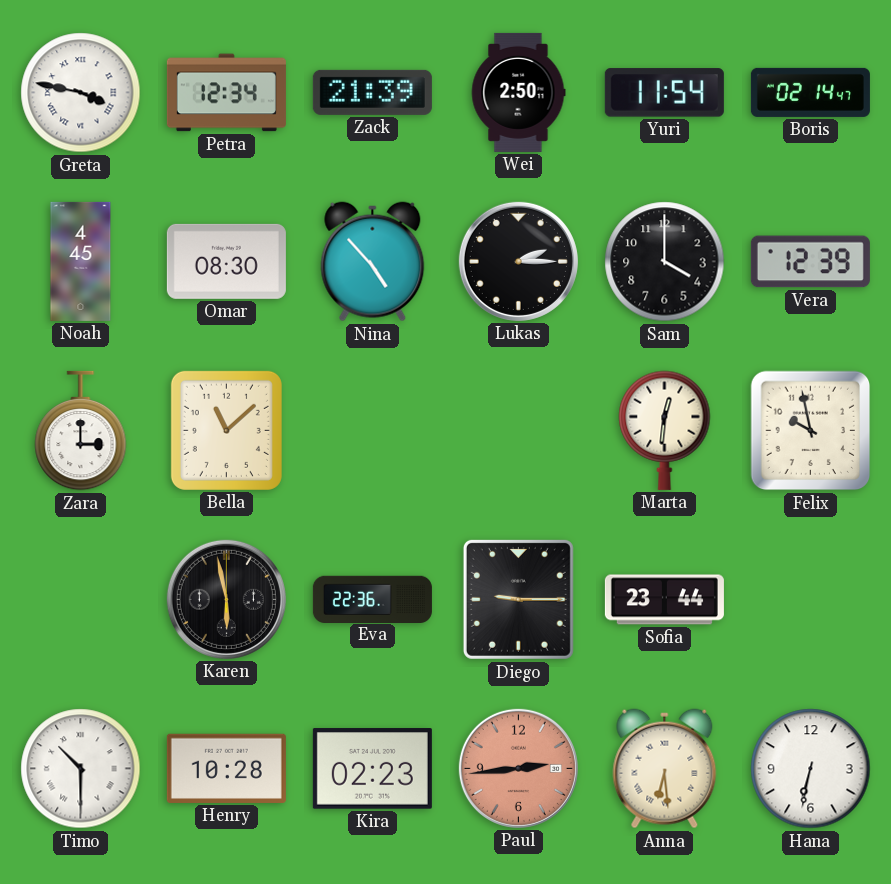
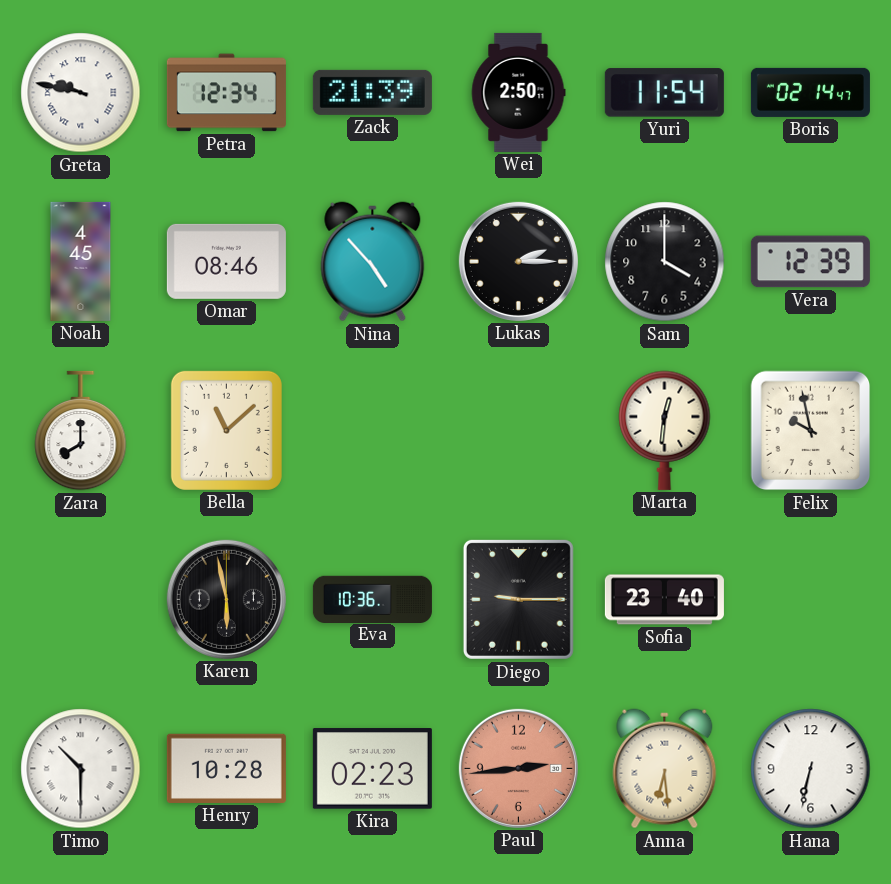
Greta: 3:47 -> 9:47 (81, 93)
Omar: 08:30 -> 08:46 (226, 261)
Zara: 3:00 -> 8:00 (81, 431)
Eva: 22:36 -> 10:36 (372, 599)
Sofia: 23:44 -> 23:40 (664, 600)
